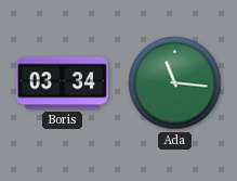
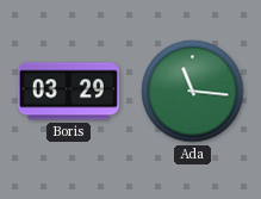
Boris: 03:34 -> 03:29 (68, 92)
